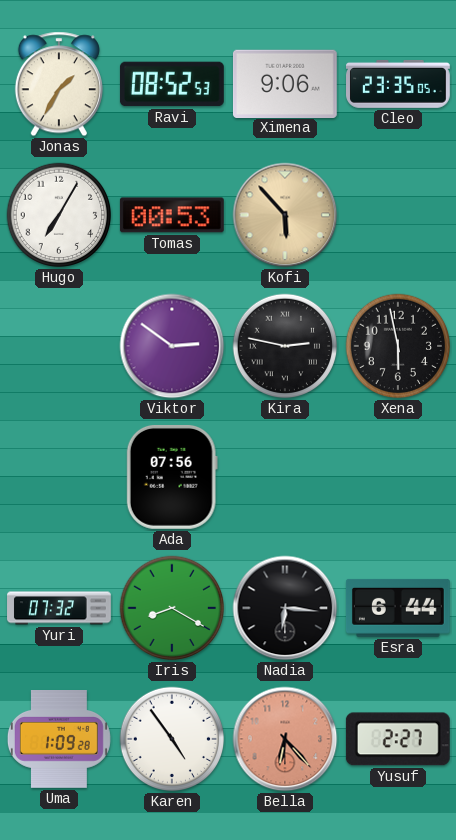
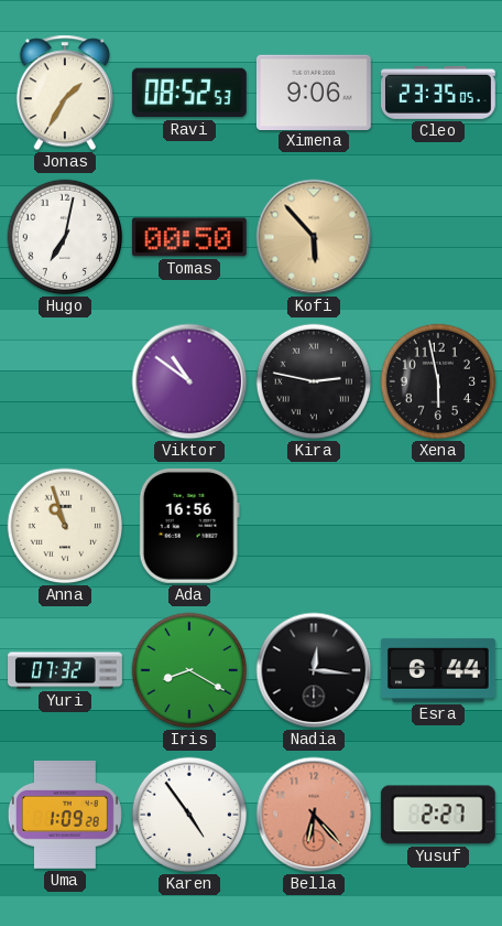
Hugo: 7:05 -> 7:02 (65, 237)
Tomas: 00:53 -> 00:50 (189, 237)
Viktor: 2:51 -> 10:51 (189, 381)
Anna: none -> 10:57 (65, 526)
Ada: 07:56 -> 16:56 (189, 526)
Nadia: 6:16 -> 12:16 (314, 670)
